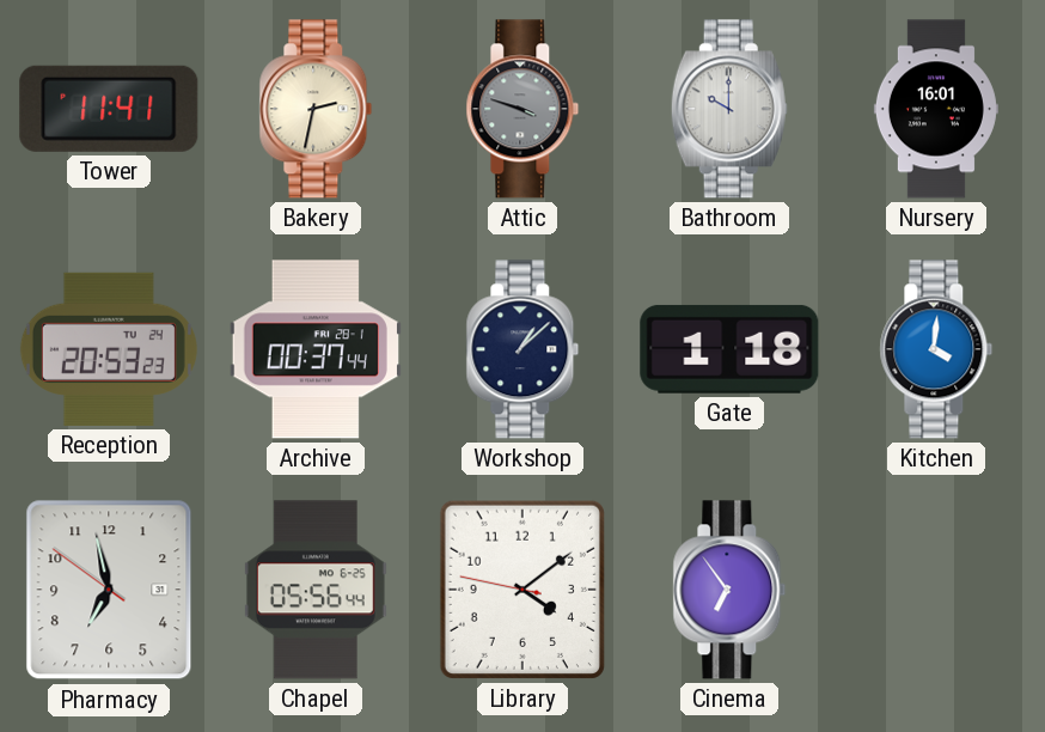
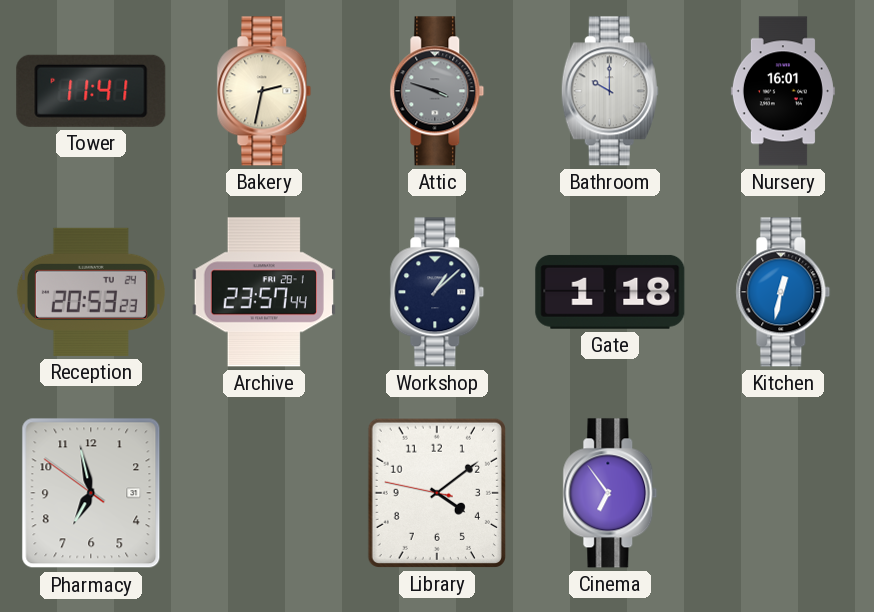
Archive: 00:37 -> 23:57 (264, 292)
Kitchen: 4:01 -> 12:32 (783, 292)
Chapel: 05:56 -> none (316, 590)
